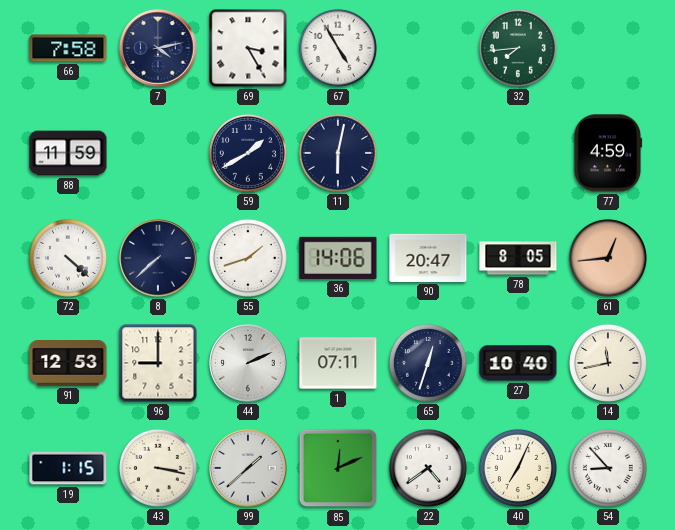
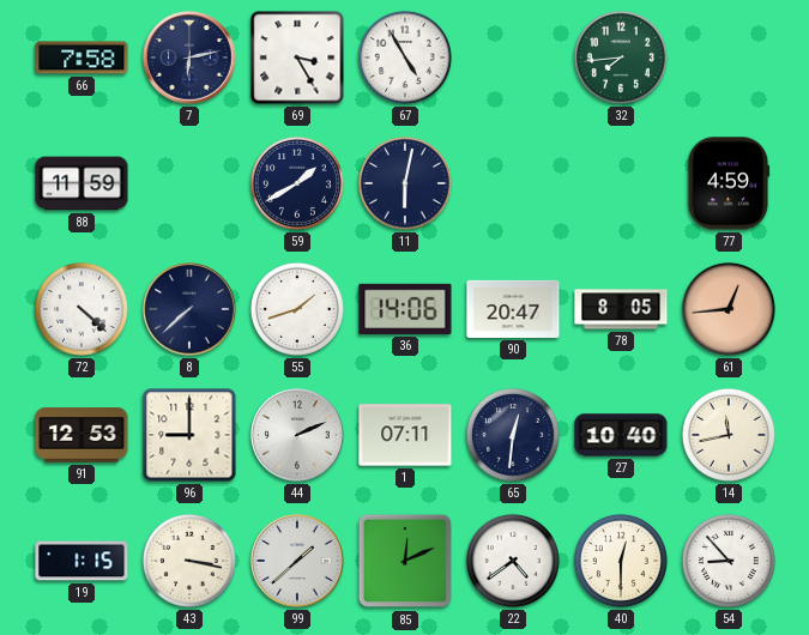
7: 4:13 -> 6:13 (189, 58)
65: 12:33 -> 12:31 (513, 435)
40: 7:04 -> 12:30 (621, 561)
